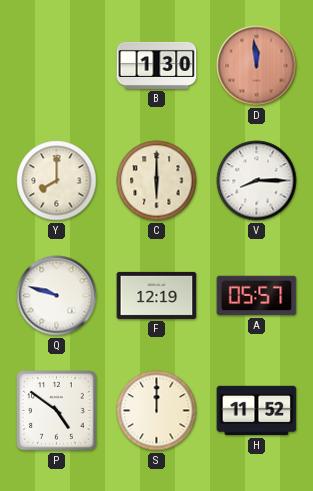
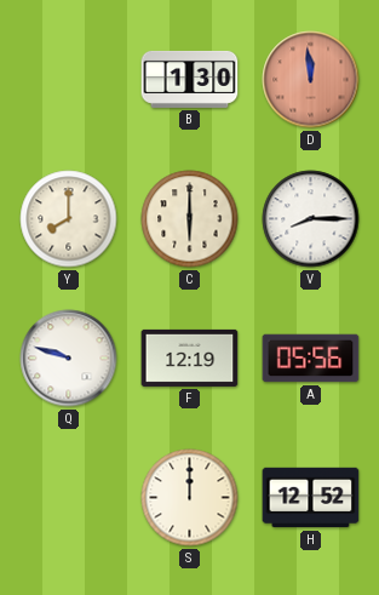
A: 05:57 -> 05:56 (311, 359)
P: 4:51 -> none (57, 411)
H: 11:52 -> 12:52 (311, 498)
